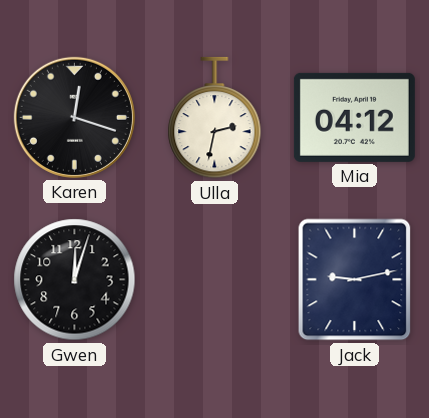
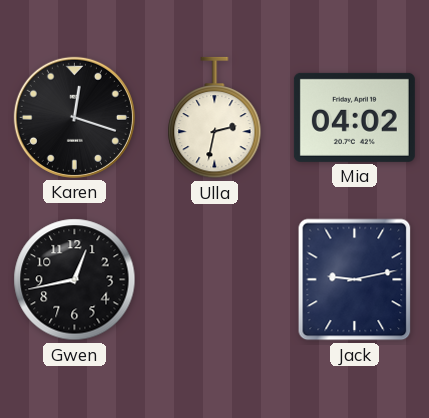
Mia: 04:12 -> 04:02 (354, 117)
Gwen: 12:03 -> 12:43 (75, 280)
